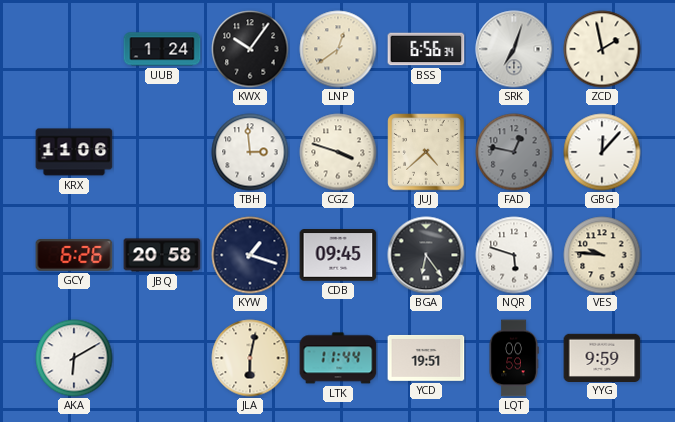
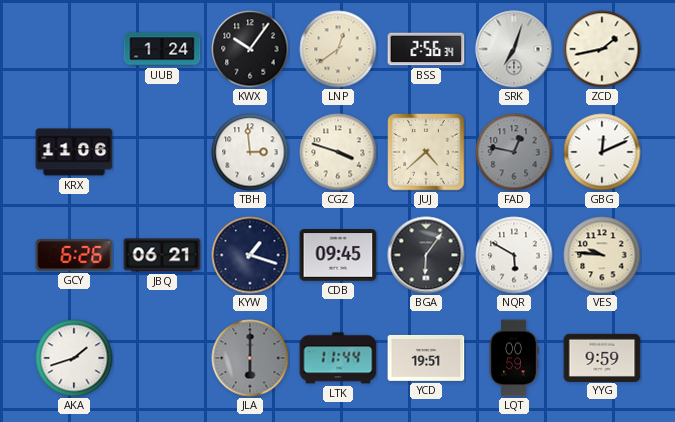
BSS: 6:56 -> 2:56 (426, 49)
ZCD: 1:58 -> 1:43 (602, 49)
GBG: 12:07 -> 12:11 (602, 152)
JBQ: 20:58 -> 06:21 (162, 255)
BGA: 6:24 -> 6:06 (426, 255)
NQR: 5:48 -> 5:50 (514, 255)
AKA: 6:10 -> 1:42 (74, 358)
JLA: 6:02 -> 6:00 (250, 358)
JLA dial: cream -> grey (250, 358)
